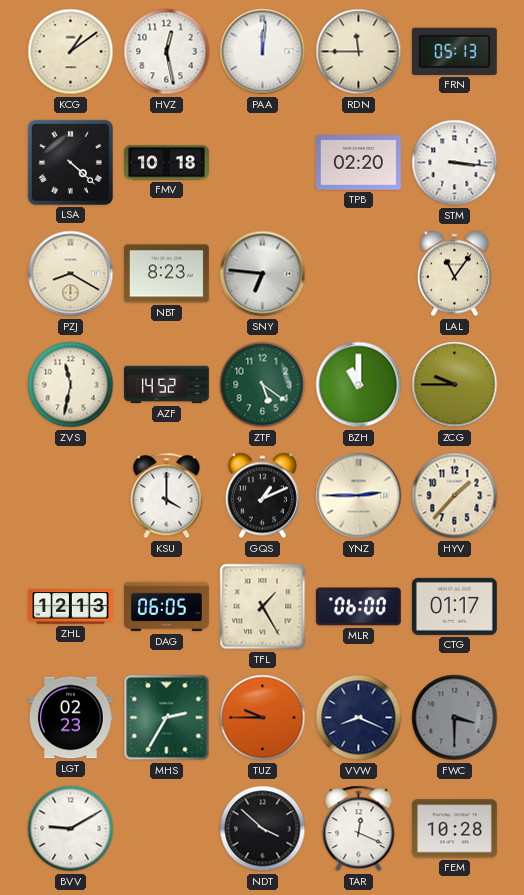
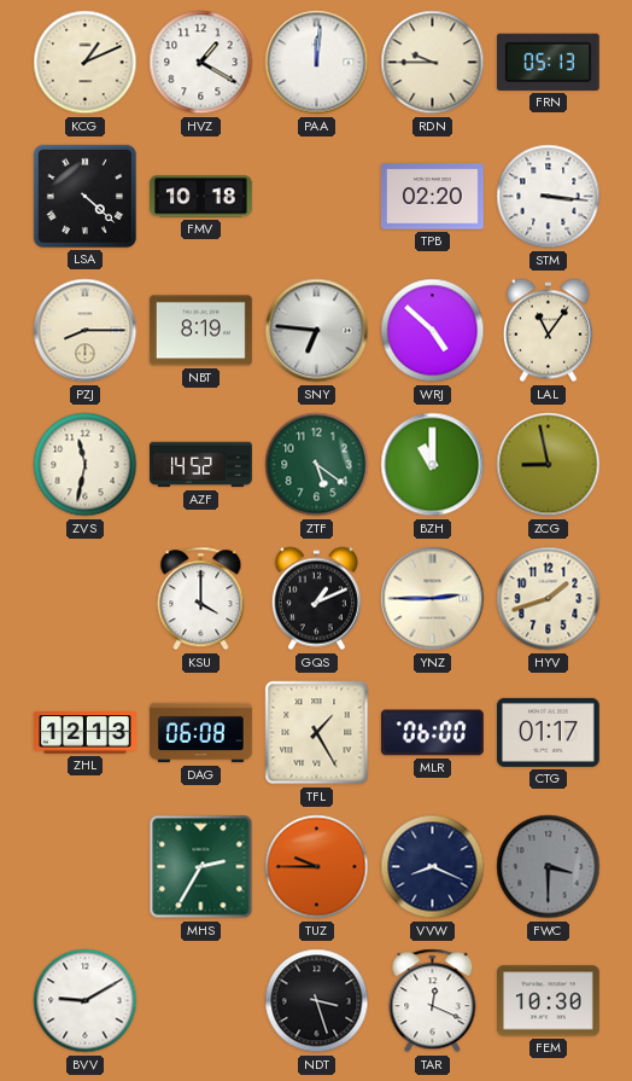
KCG: 1:09 -> 1:11 (86, 63)
HVZ: 12:28 -> 1:20 (201, 63)
RDN: 11:45 -> 9:45 (433, 63)
PZJ: 8:20 -> 8:15 (86, 331)
NBT: 8:23 -> 8:19 (200, 331)
WRJ: none -> 4:52 (433, 331)
ZCG: 9:45 -> 8:58 (549, 465)
HYV: 1:37 -> 1:42 (549, 599)
DAG: 06:05 -> 06:08 (201, 733)
LGT: 02:23 -> none (70, 718)
NDT: 3:52 -> 3:27 (317, 1001)
FEM: 10:28 -> 10:30 (548, 1001)
